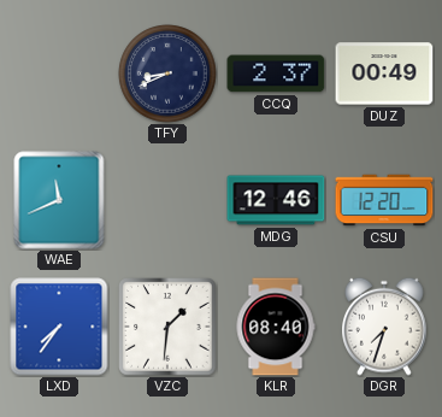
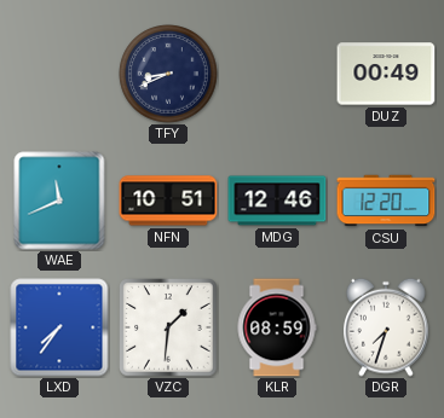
CCQ: 2:37 -> none (276, 74)
NFN: none -> 10:51 (168, 201)
KLR: 08:40 -> 08:59 (277, 327)
